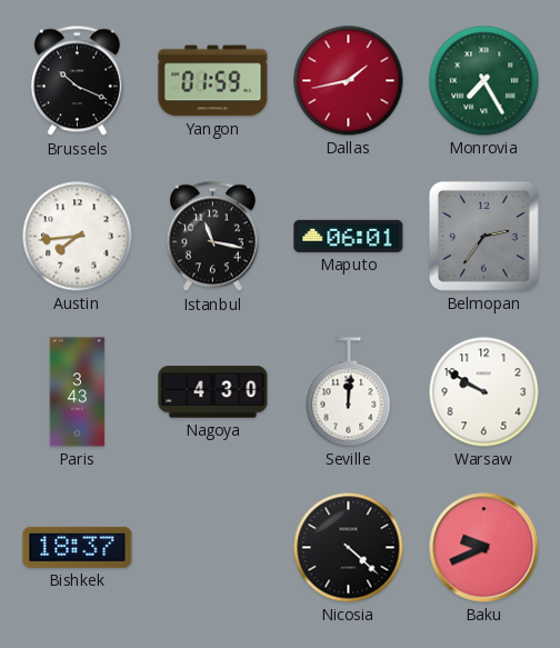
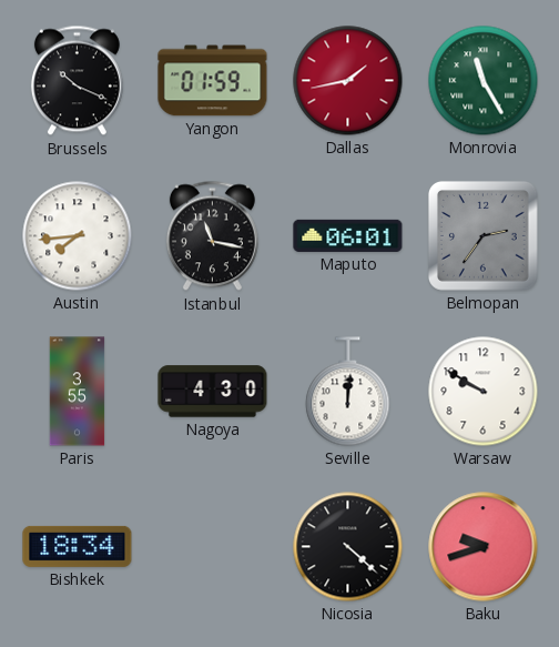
Monrovia: 7:25 -> 11:25 (484, 81)
Paris: 3:43 -> 3:55 (78, 392)
Bishkek: 18:37 -> 18:34 (78, 546)
Baku: 9:41 -> 9:42 (484, 547)
